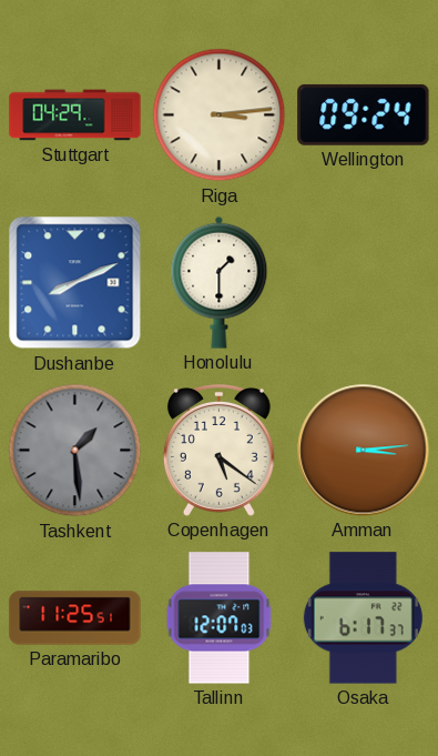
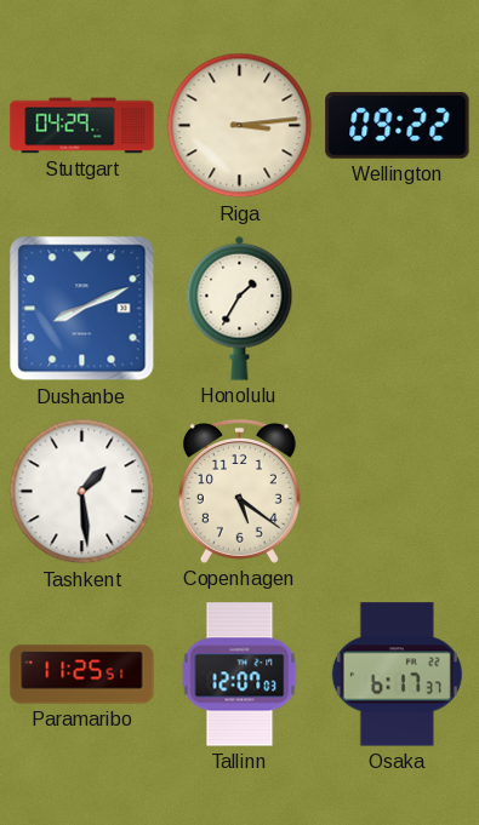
Wellington: 09:24 -> 09:22 (398, 125)
Honolulu: 1:30 -> 1:35 (240, 308)
Tashkent dial: grey -> white (82, 492)
Amman: 3:14 -> none (364, 451)
